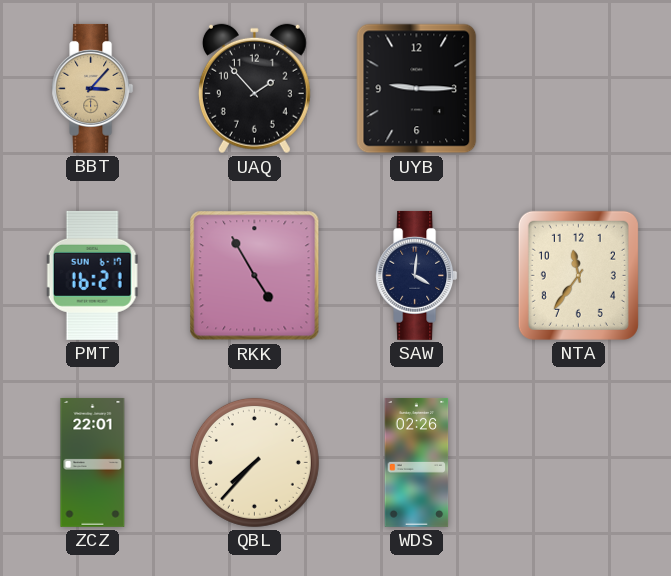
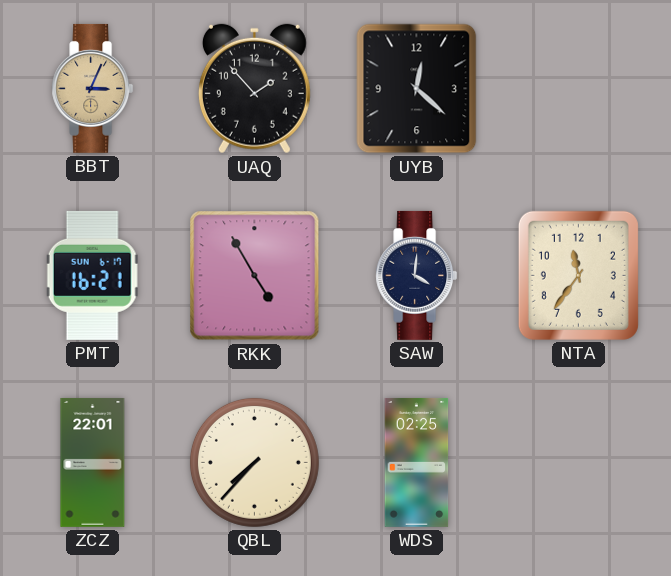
BBT: 3:07 -> 3:04 (93, 88)
UYB: 9:15 -> 12:22 (417, 89)
WDS: 02:26 -> 02:25 (417, 462)
